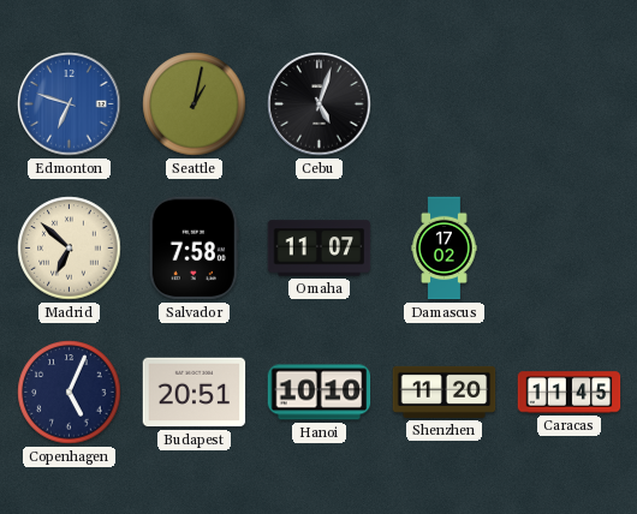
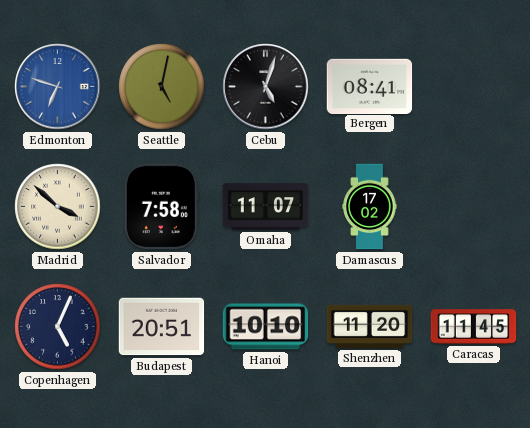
Seattle: 1:02 -> 5:02 (162, 87)
Bergen: none -> 08:41 (370, 86)
Madrid: 6:52 -> 3:52 (58, 207)
